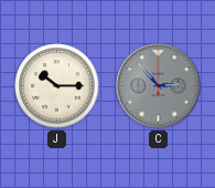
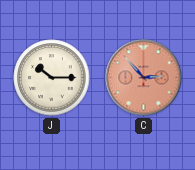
C dial: grey -> salmon (144, 78)
